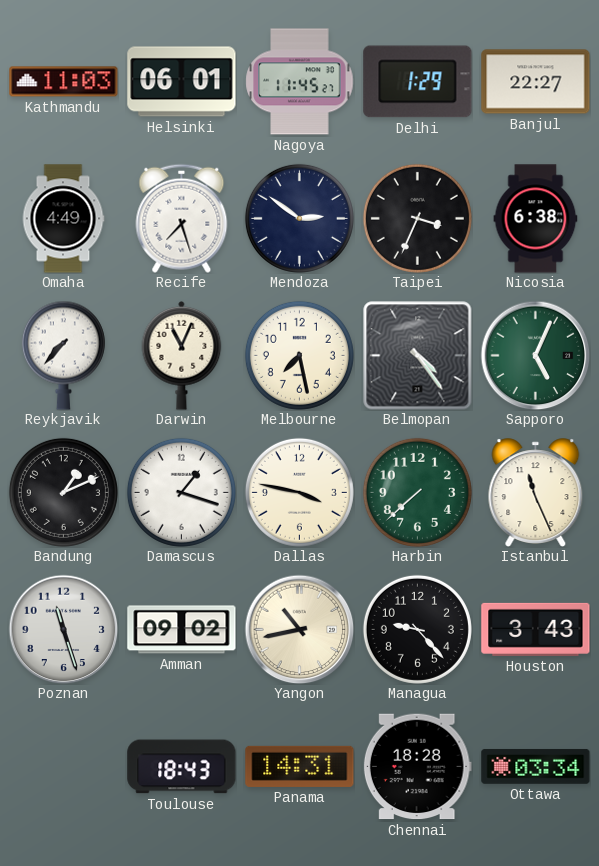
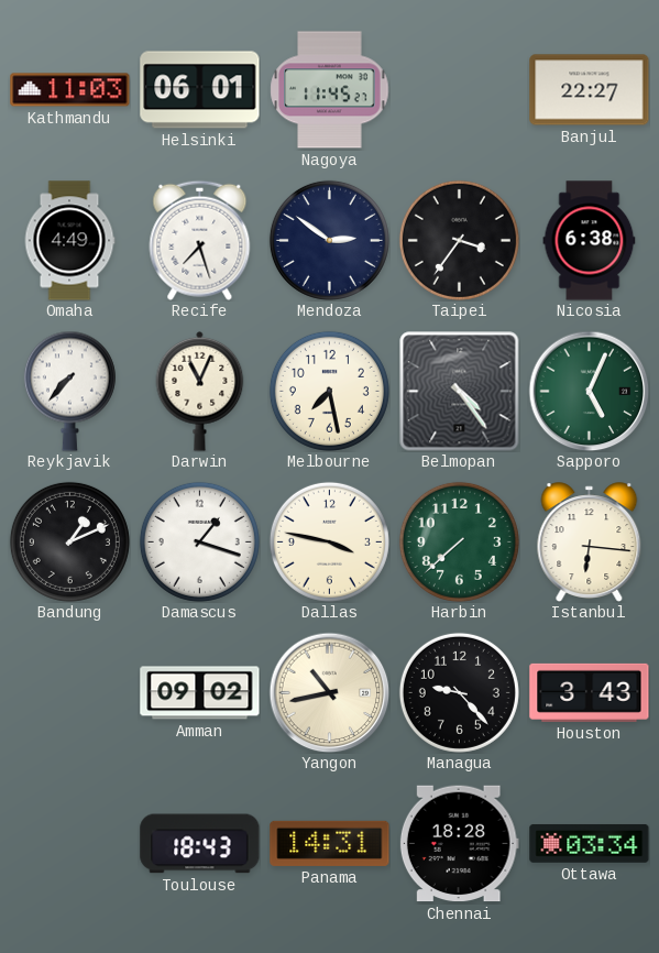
Delhi: 1:29 -> none (418, 82)
Taipei: 3:34 -> 3:36 (459, 240)
Istanbul: 11:26 -> 6:16 (590, 543)
Poznan: 11:27 -> none (63, 629)
